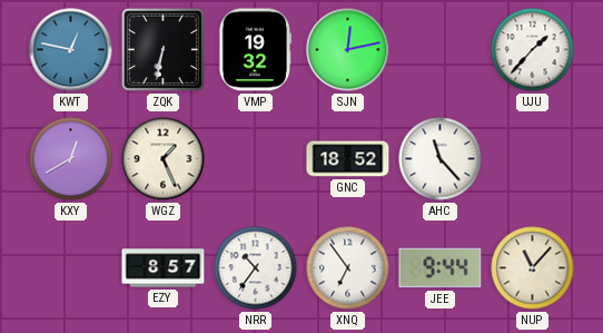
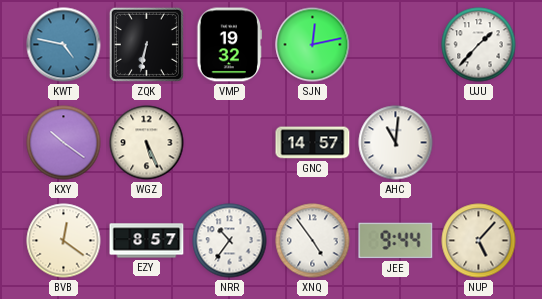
KWT: 12:47 -> 4:47 (64, 45)
KXY: 12:40 -> 10:21 (64, 143)
WGZ: 1:26 -> 5:26 (147, 143)
GNC: 18:52 -> 14:57 (313, 143)
AHC: 11:23 -> 11:01 (396, 143)
BVB: none -> 12:21 (64, 241)
XNQ: 6:54 -> 4:54 (313, 241)
NUP: 11:07 -> 5:07 (479, 241)
